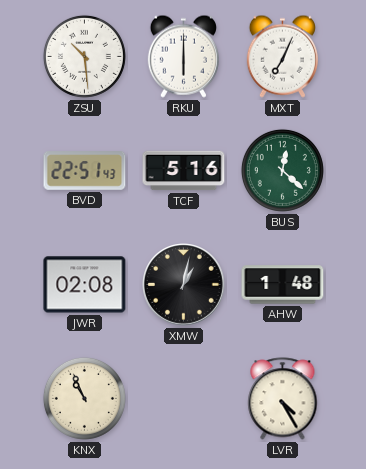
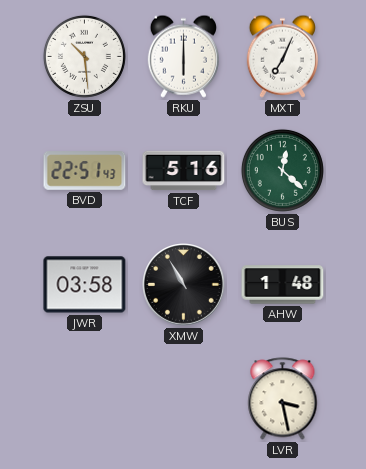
JWR: 02:08 -> 03:58 (85, 285)
XMW: 1:02 -> 10:55 (184, 285)
KNX: 10:56 -> none (84, 398)
LVR: 4:25 -> 3:28 (283, 399)
